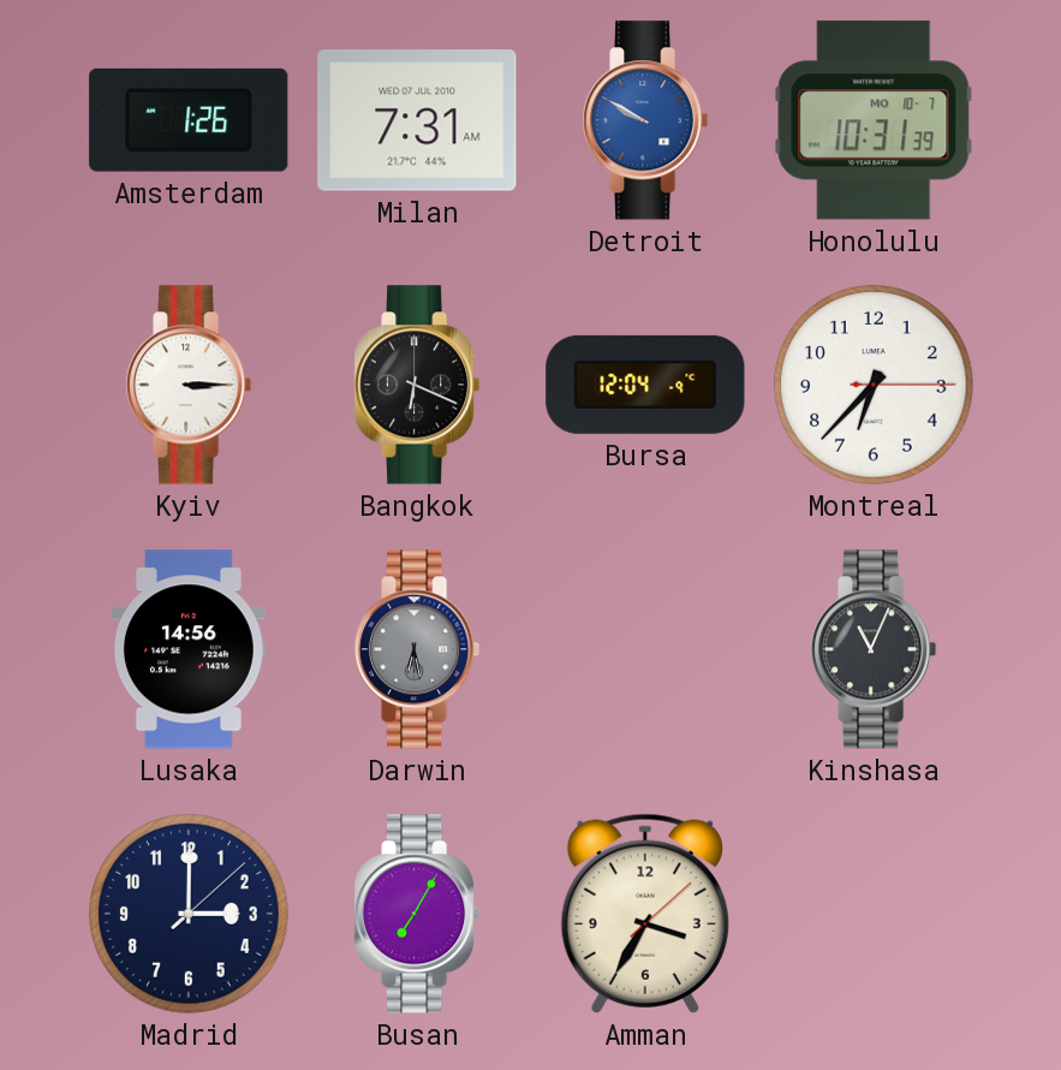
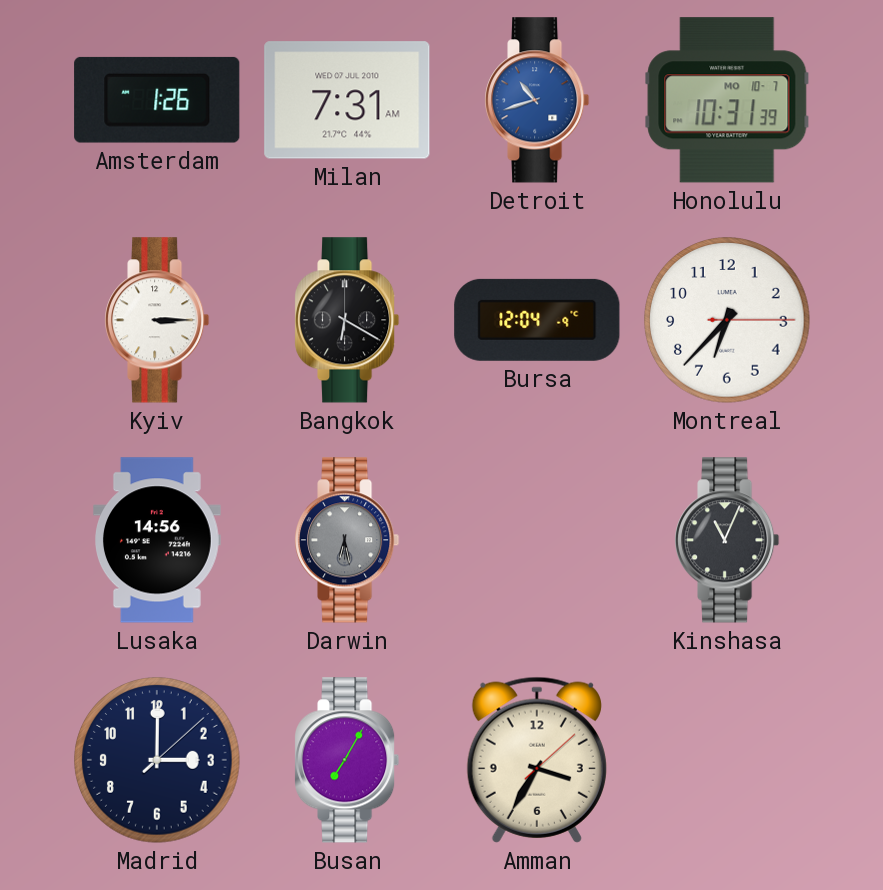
Detroit: 9:50 -> 10:42 (538, 100)
Bangkok: 6:19 -> 6:20 (348, 320)
